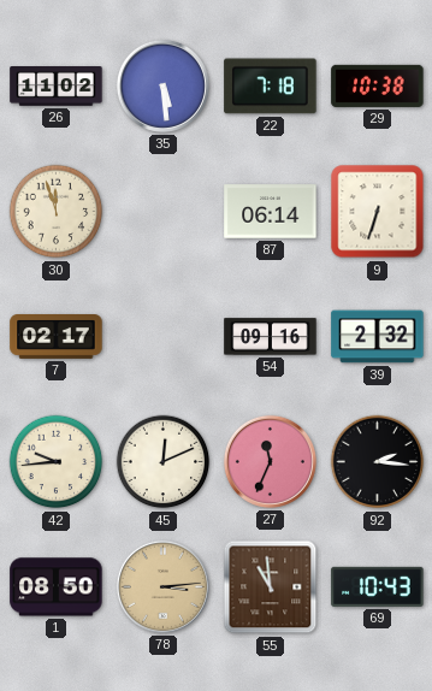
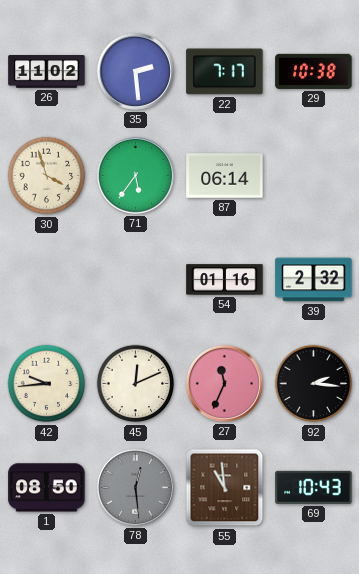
35: 5:29 -> 2:29 (135, 71)
22: 7:18 -> 7:17 (225, 72)
30: 11:57 -> 3:57 (47, 176)
71: none -> 5:36 (135, 175)
9: 6:33 -> none (378, 212)
7: 02:17 -> none (57, 337)
54: 09:16 -> 01:16 (225, 280)
78: 3:14 -> 12:29 (135, 487)
78 dial: champagne -> grey (135, 487)
